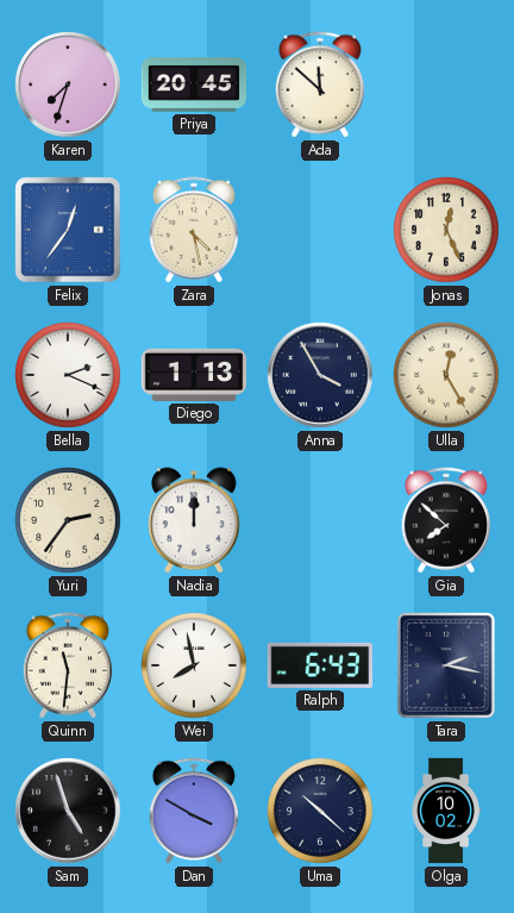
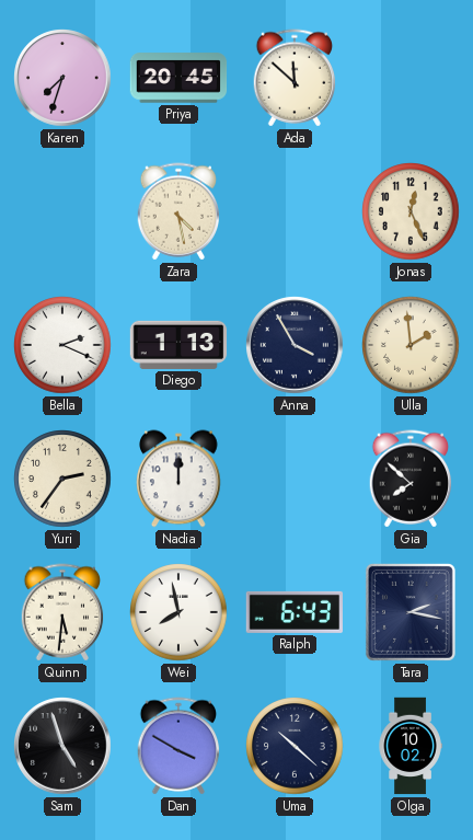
Felix: 12:36 -> none (68, 230)
Ulla: 12:25 -> 1:59 (411, 345)
Quinn: 11:31 -> 5:31 (62, 612)
